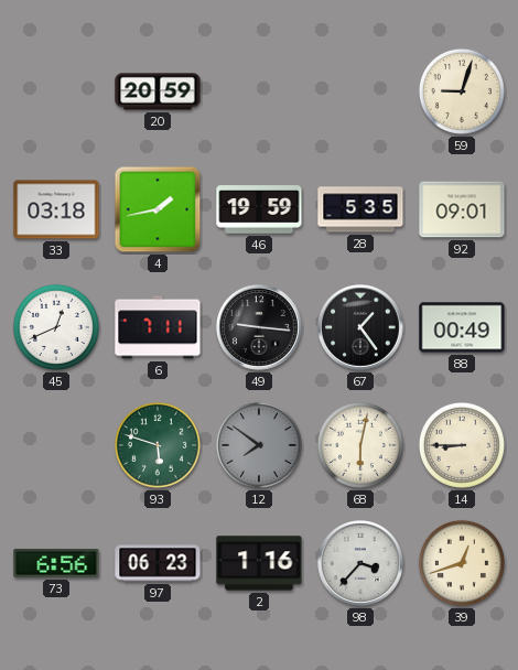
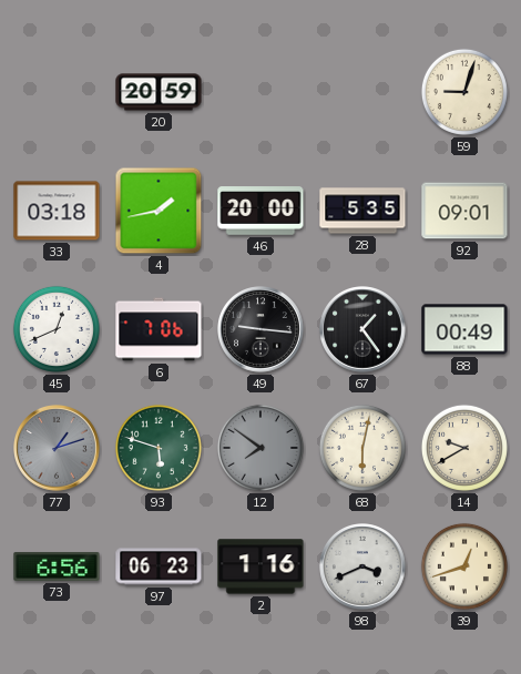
46: 19:59 -> 20:00 (260, 211)
6: 7:11 -> 7:06 (159, 329)
77: none -> 1:12 (57, 448)
14: 8:45 -> 9:40 (464, 448)
98: 3:37 -> 3:41 (362, 566)
